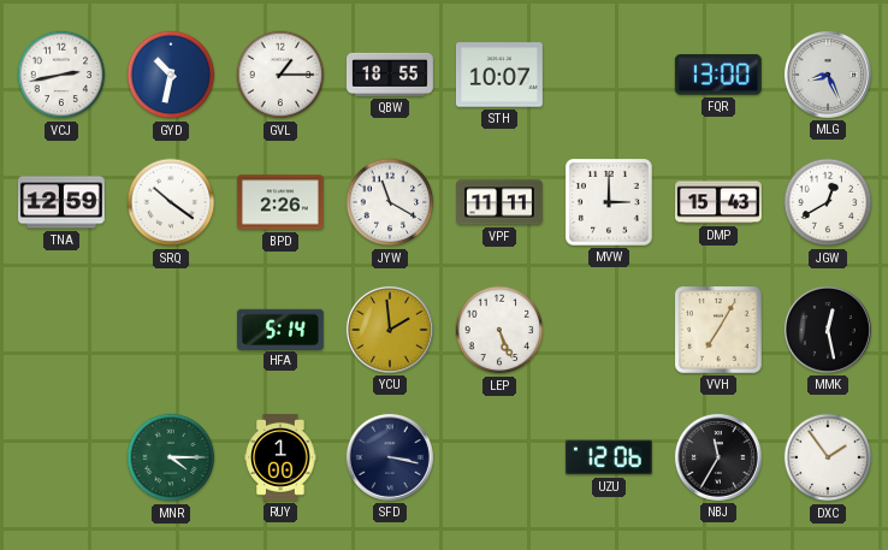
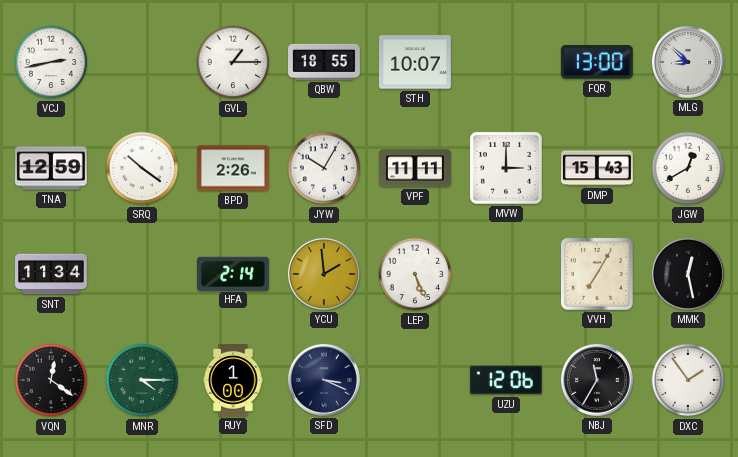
GYD: 10:32 -> none (171, 75)
MLG: 8:26 -> 8:52 (688, 62)
JYW: 11:20 -> 10:05 (324, 168)
SNT: none -> 11:34 (52, 274)
HFA: 5:14 -> 2:14 (233, 273)
VQN: none -> 12:21 (51, 380)
SFD: 3:17 -> 3:19 (324, 380)
